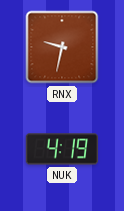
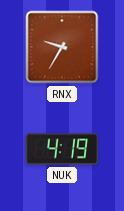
RNX: 9:32 -> 9:35 (62, 47)
